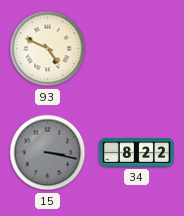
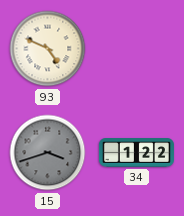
15: 3:17 -> 3:42 (48, 153)
34: 8:22 -> 1:22 (136, 153)
